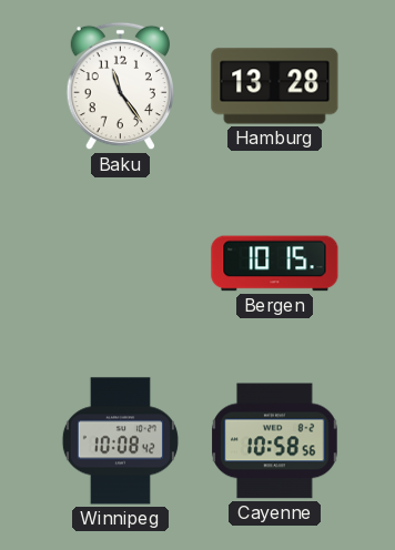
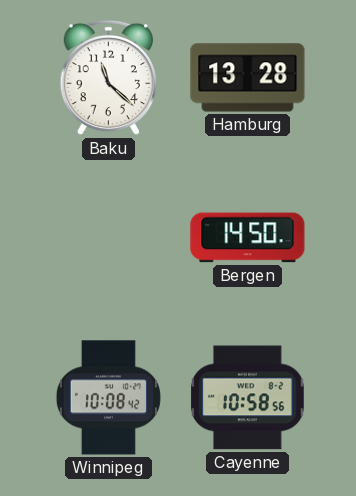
Baku: 11:24 -> 11:22 (108, 78)
Bergen: 10:15 -> 14:50 (248, 238)
